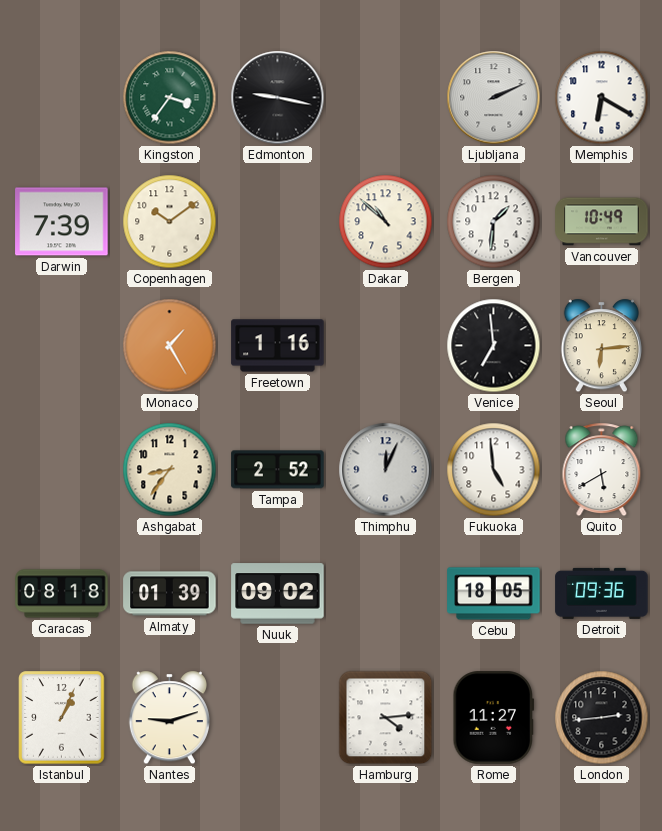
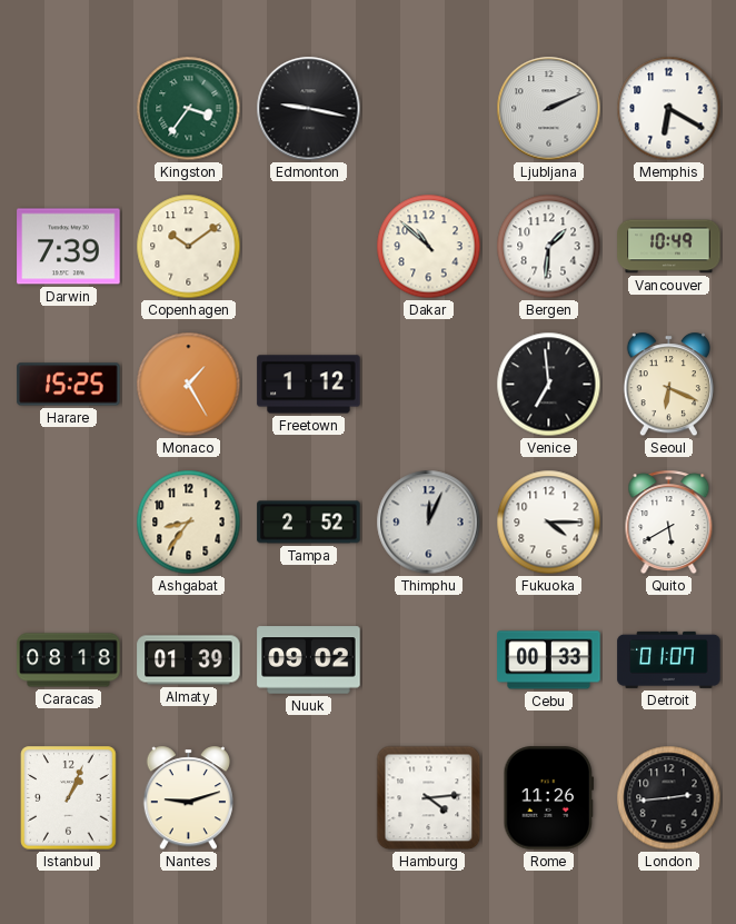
Harare: none -> 15:25 (69, 385)
Freetown: 1:16 -> 1:12 (309, 385)
Seoul: 6:14 -> 6:19 (668, 385)
Fukuoka: 4:59 -> 4:15 (549, 523)
Cebu: 18:05 -> 00:33 (549, 660)
Detroit: 09:36 -> 01:07 (669, 659)
Rome: 11:27 -> 11:26 (549, 798)
